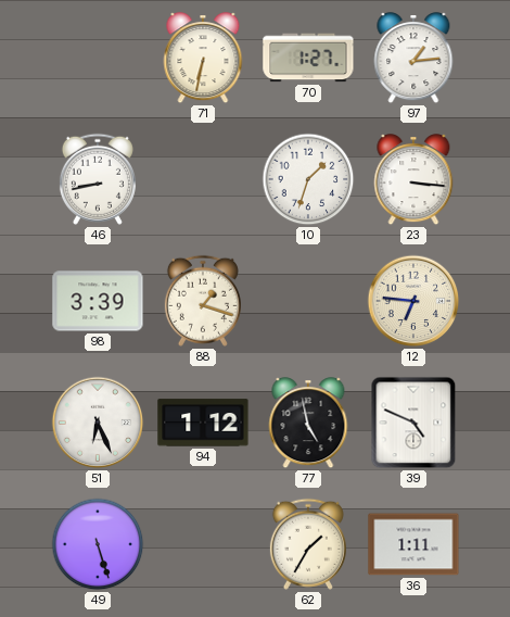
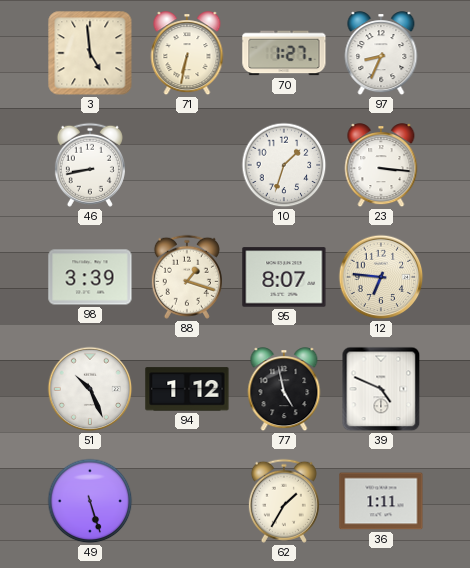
3: none -> 4:59 (90, 53)
97: 1:14 -> 8:34 (381, 54)
95: none -> 8:07 (284, 277)
51: 6:26 -> 10:26 (90, 389)
